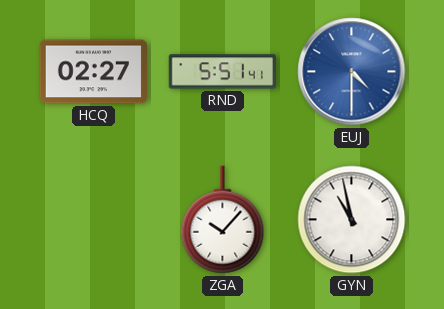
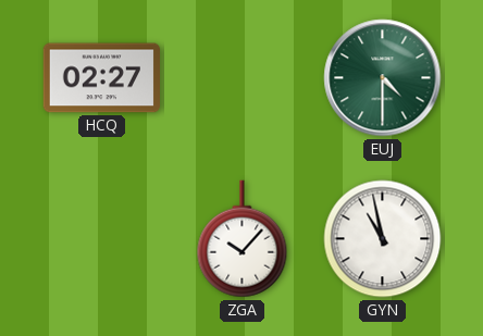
RND: 5:51 -> none (222, 72)
EUJ dial: blue -> green (383, 78)
